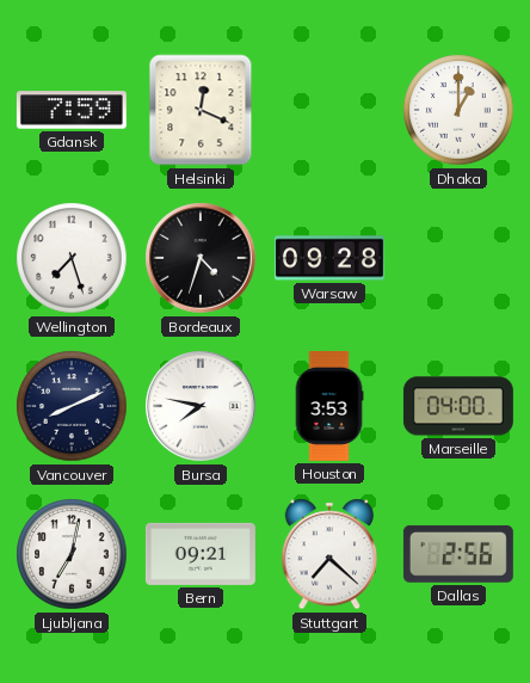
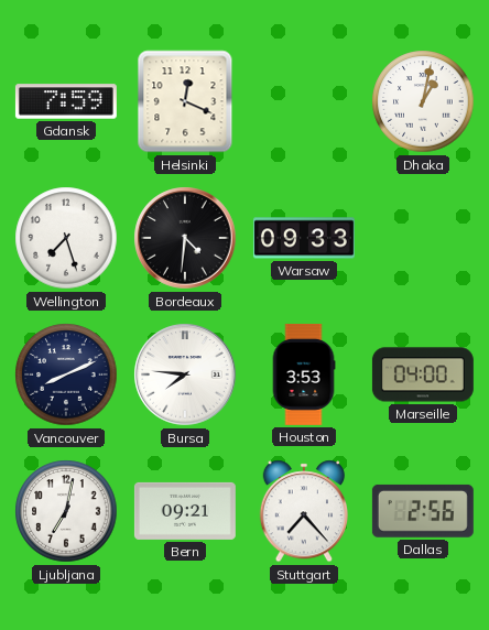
Dhaka: 1:00 -> 1:02 (423, 101)
Bordeaux: 4:33 -> 4:31 (185, 238)
Warsaw: 09:28 -> 09:33 (304, 238)
Bursa: 7:47 -> 7:46 (185, 374)
Stuttgart: 7:22 -> 7:23 (303, 511)
